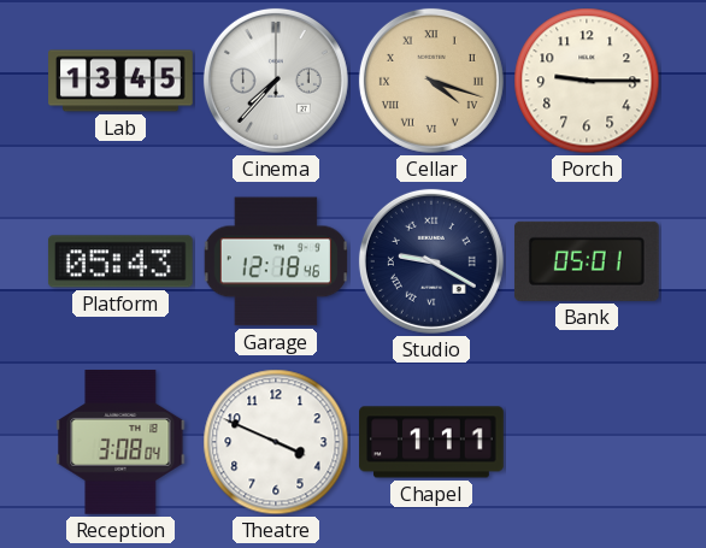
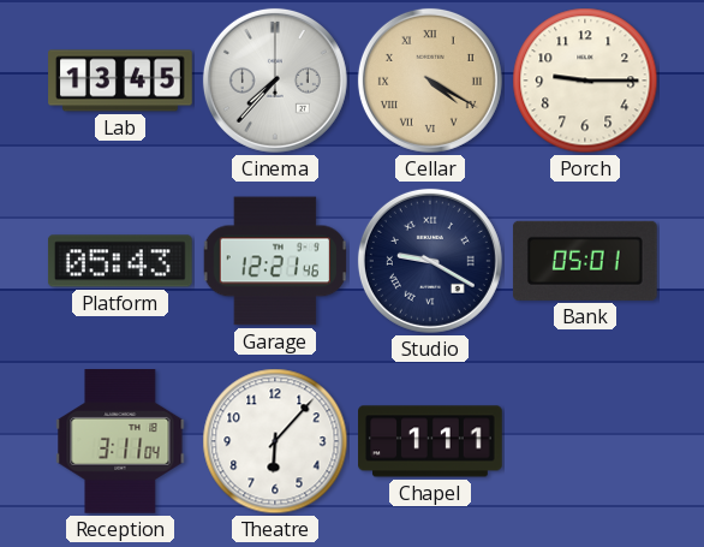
Cellar: 4:18 -> 4:20 (430, 81)
Garage: 12:18 -> 12:21 (274, 261)
Reception: 3:08 -> 3:11 (120, 442)
Theatre: 3:49 -> 6:07 (275, 441)
